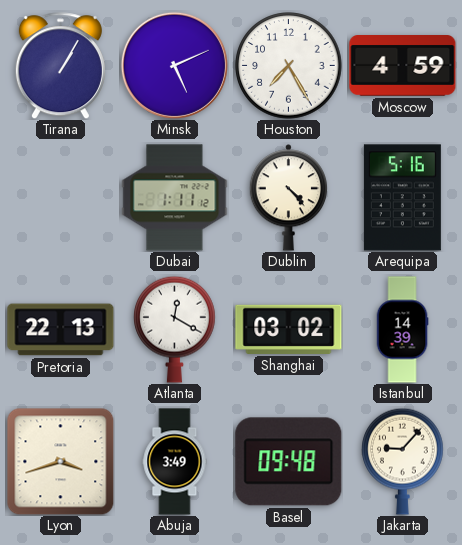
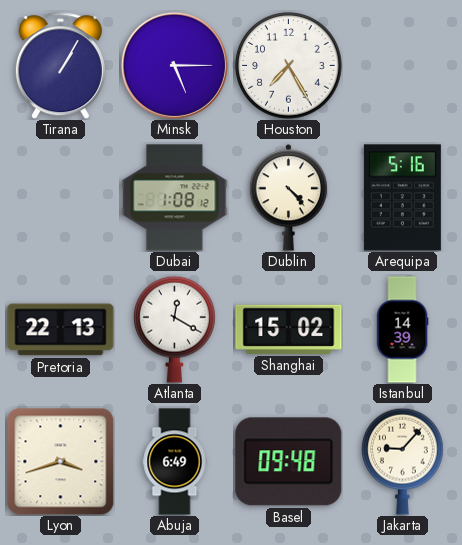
Minsk: 5:11 -> 5:15 (174, 65)
Moscow: 4:59 -> none (403, 66)
Dubai: 1:11 -> 1:08 (175, 198)
Shanghai: 03:02 -> 15:02 (289, 329)
Abuja: 3:49 -> 6:49 (175, 462)
